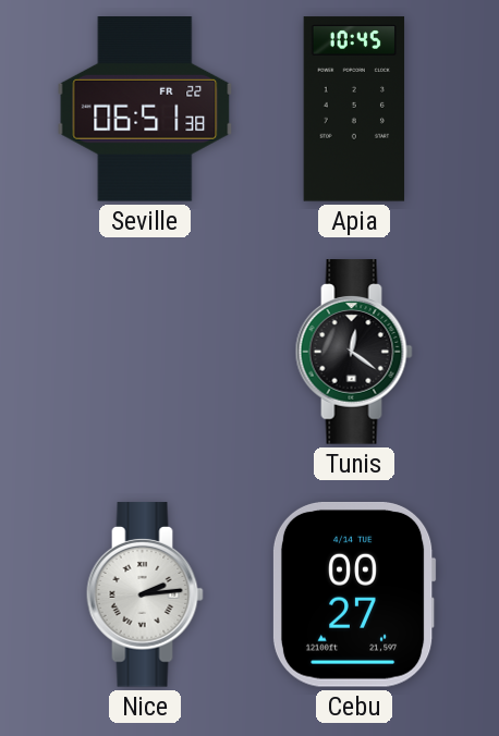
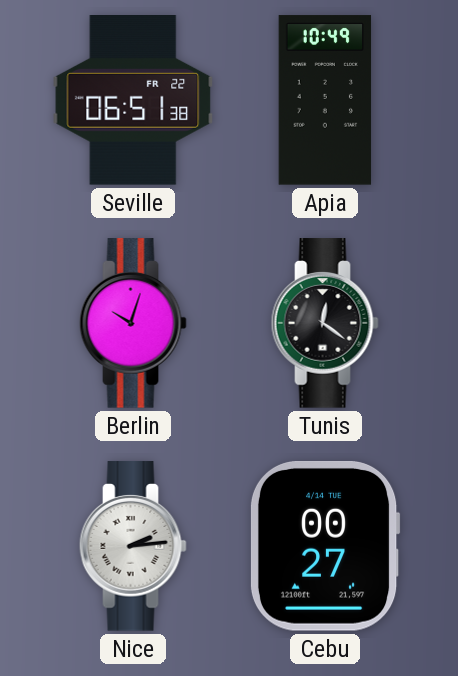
Apia: 10:45 -> 10:49 (325, 100)
Berlin: none -> 10:03 (133, 323)
